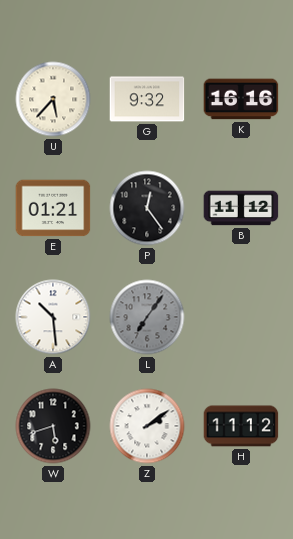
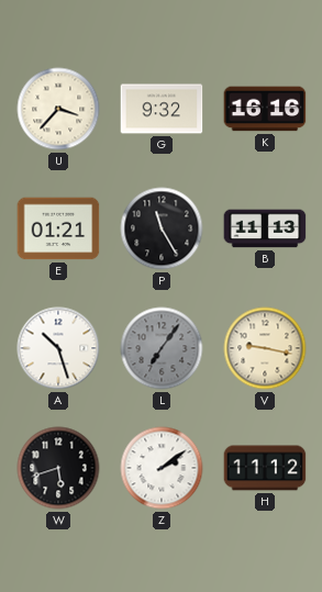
U: 5:37 -> 3:37 (58, 109)
P: 12:24 -> 11:25 (162, 228)
B: 11:12 -> 11:13 (265, 228)
A: 10:29 -> 10:27 (58, 348)
V: none -> 9:17 (265, 348)
